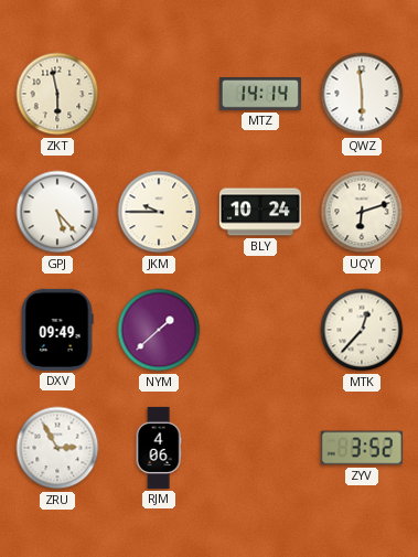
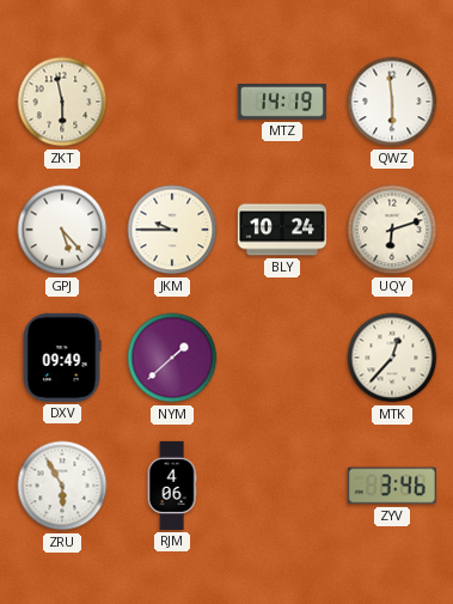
MTZ: 14:14 -> 14:19 (282, 103)
ZRU: 2:55 -> 5:55 (62, 486)
ZYV: 3:52 -> 3:46 (392, 486)
